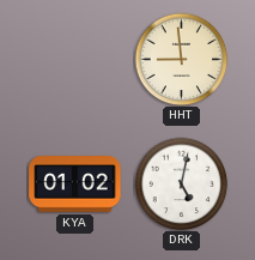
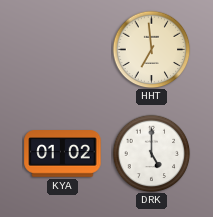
HHT: 8:59 -> 6:59 (151, 49)
DRK: 5:02 -> 5:00 (151, 153)
